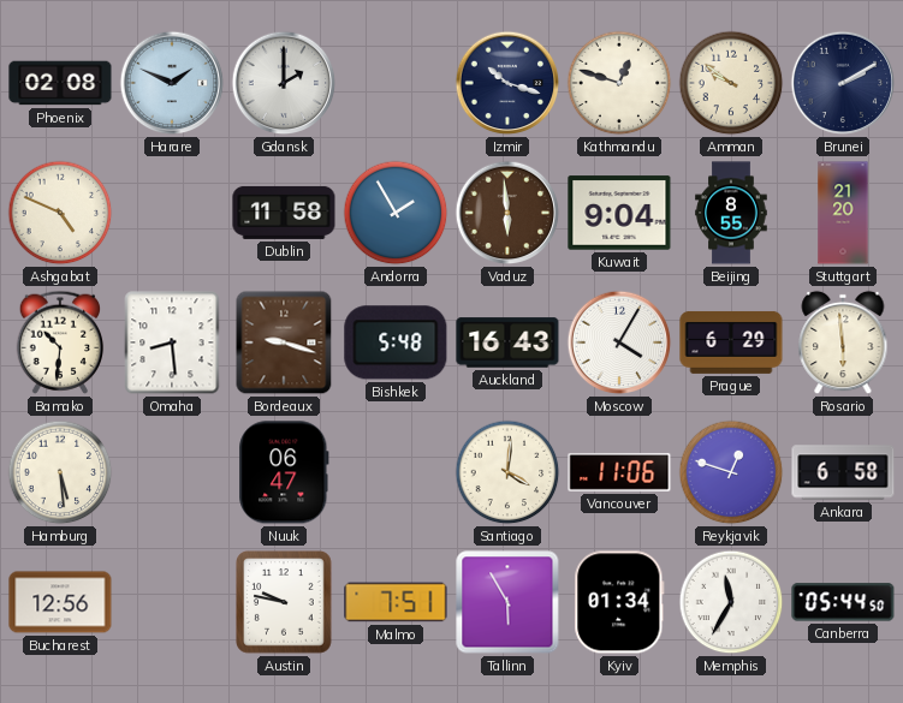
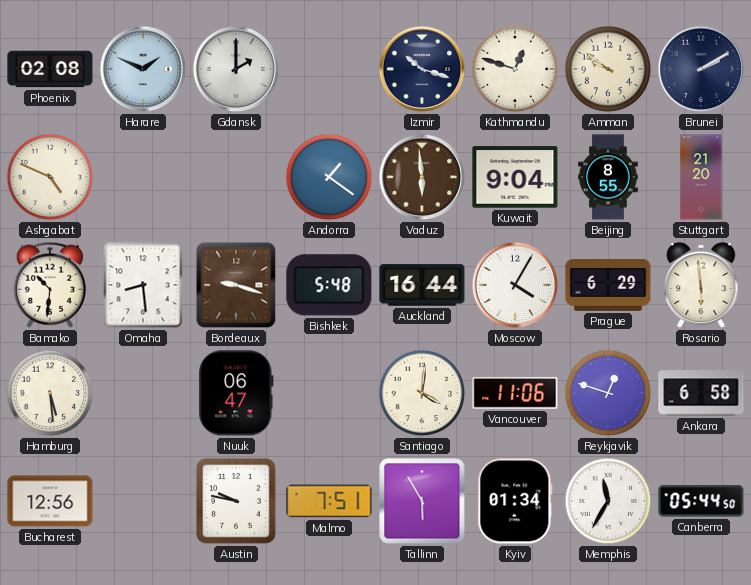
Dublin: 11:58 -> none (284, 213)
Andorra: 1:55 -> 1:21 (329, 177)
Auckland: 16:43 -> 16:44 (422, 285)
